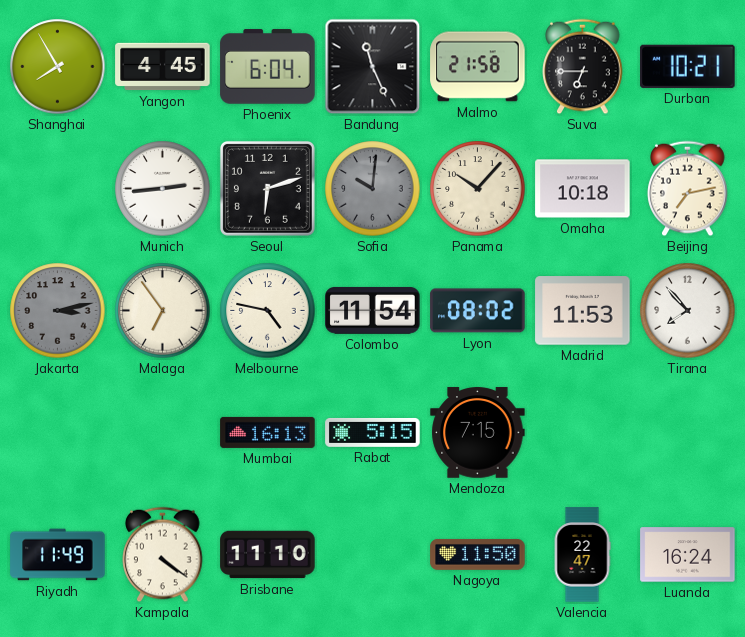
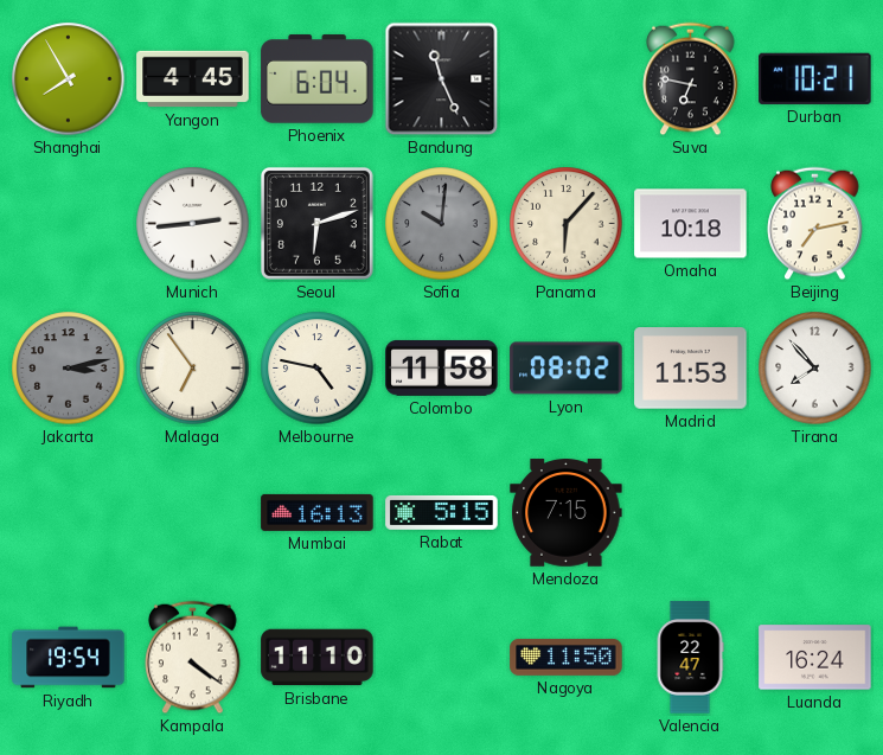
Malmo: 21:58 -> none (478, 67)
Suva: 6:45 -> 6:47 (691, 79)
Panama: 10:07 -> 6:07 (567, 224)
Colombo: 11:54 -> 11:58 (442, 367)
Riyadh: 11:49 -> 19:54 (69, 658)
